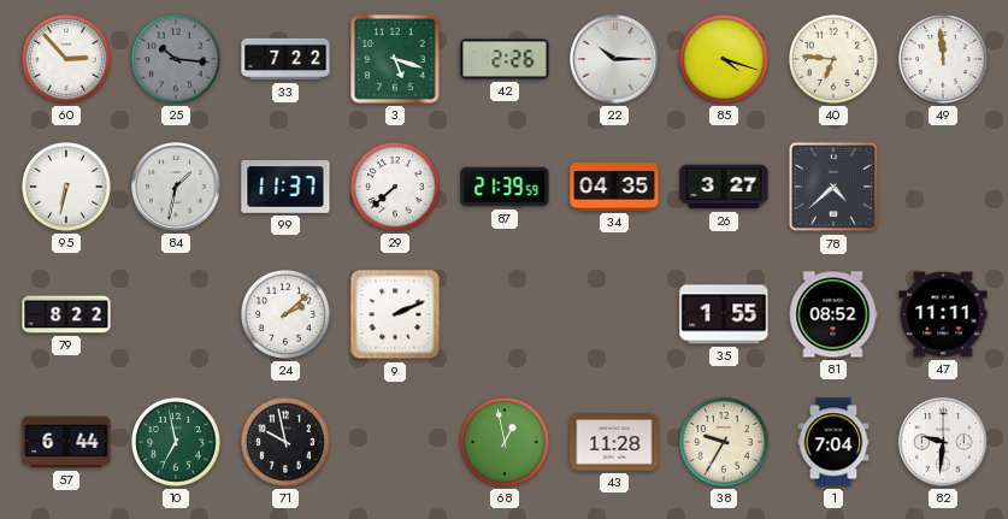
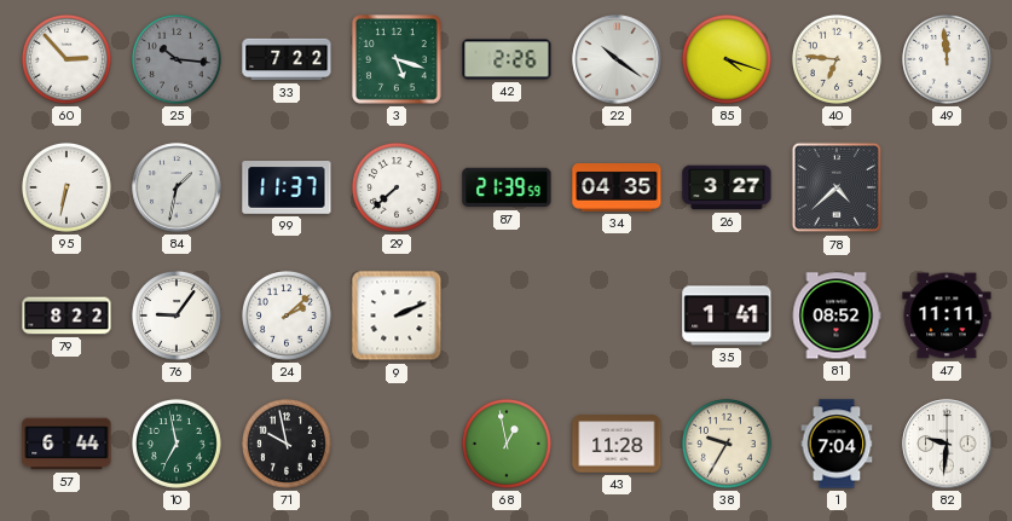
22: 10:15 -> 10:21 (617, 59)
76: none -> 9:06 (178, 317)
35: 1:55 -> 1:41 (727, 316)
